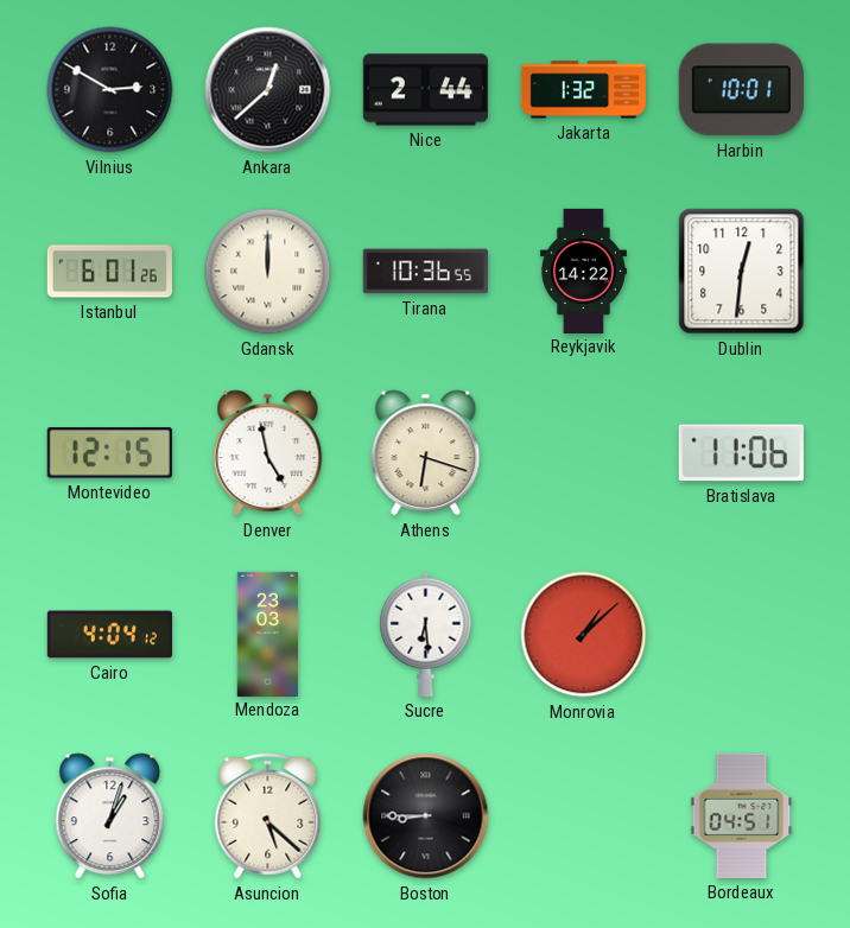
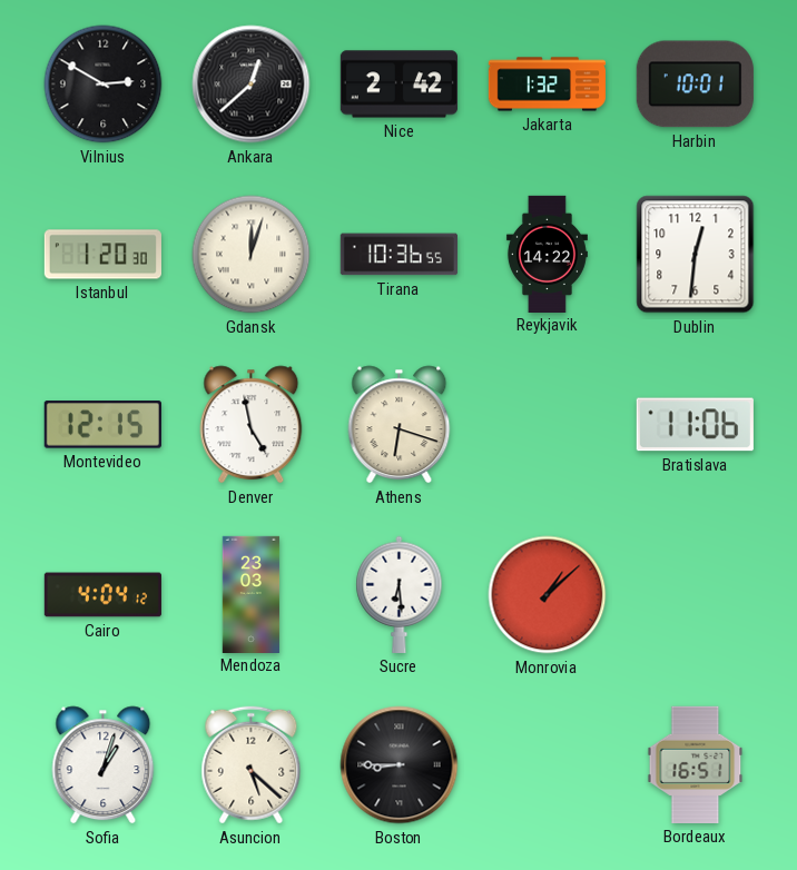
Nice: 2:44 -> 2:42 (398, 85)
Istanbul: 6:01 -> 1:20 (102, 255)
Gdansk: 12:00 -> 12:03 (252, 255)
Bordeaux: 04:51 -> 16:51 (696, 764)
